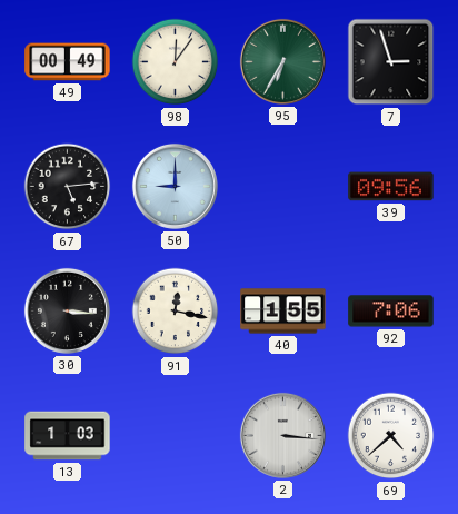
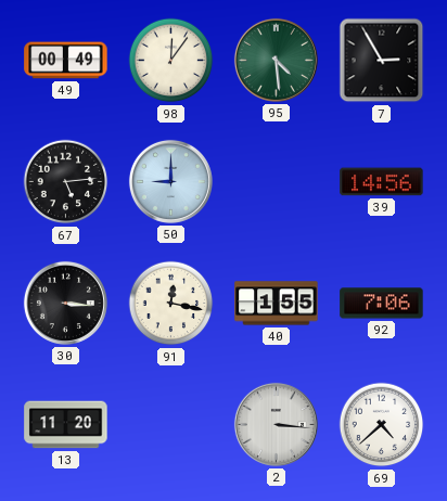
95: 6:35 -> 4:29 (276, 60)
7: 2:57 -> 2:55 (382, 61)
39: 09:56 -> 14:56 (382, 182)
13: 1:03 -> 11:20 (66, 425)
